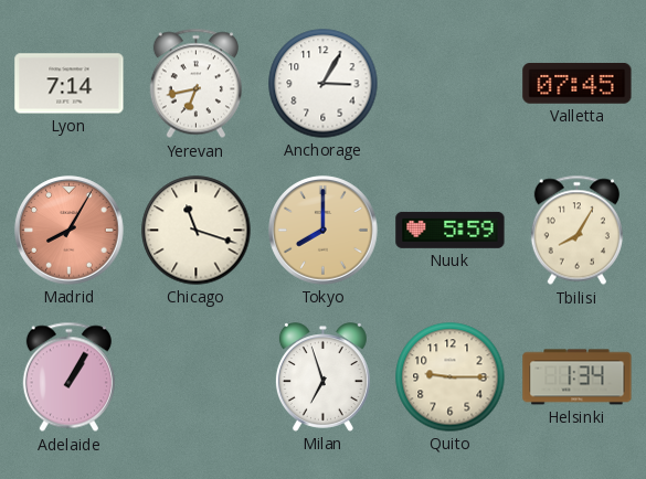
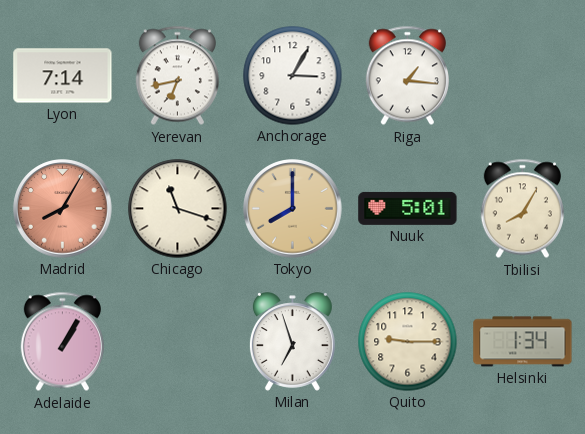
Riga: none -> 1:16 (407, 76)
Valletta: 07:45 -> none (578, 83)
Nuuk: 5:59 -> 5:01 (408, 208)
